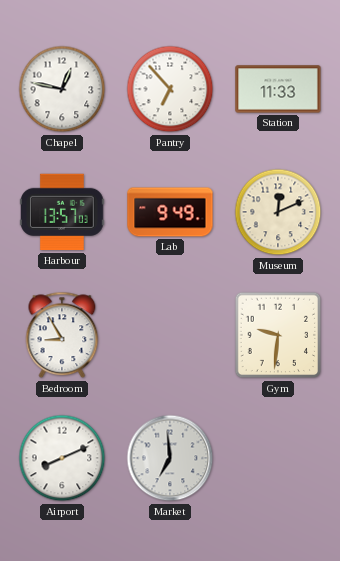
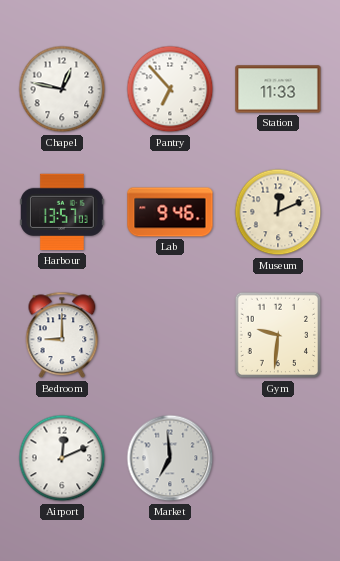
Lab: 9:49 -> 9:46 (170, 212)
Bedroom: 8:55 -> 9:00 (62, 335)
Airport: 8:11 -> 12:11 (62, 458)
